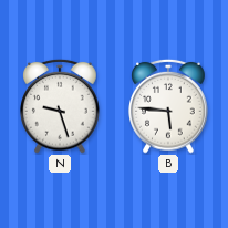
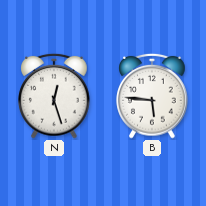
N: 9:27 -> 12:27 (54, 96)
